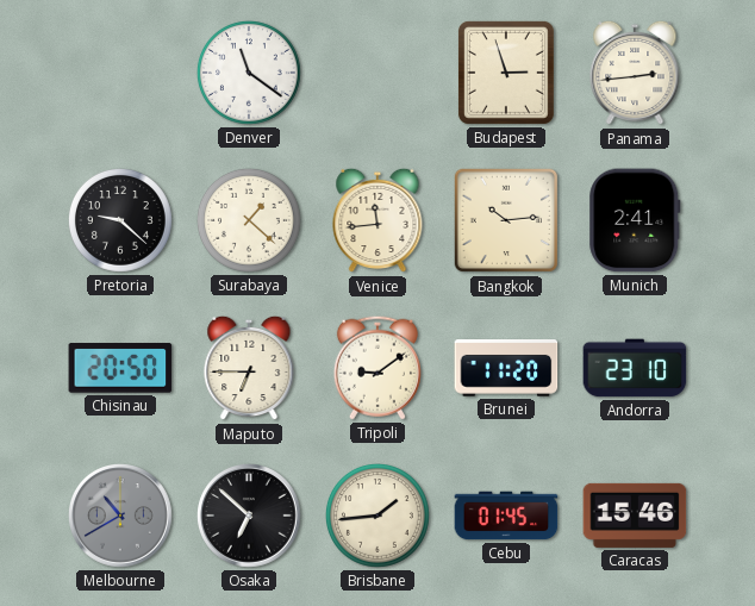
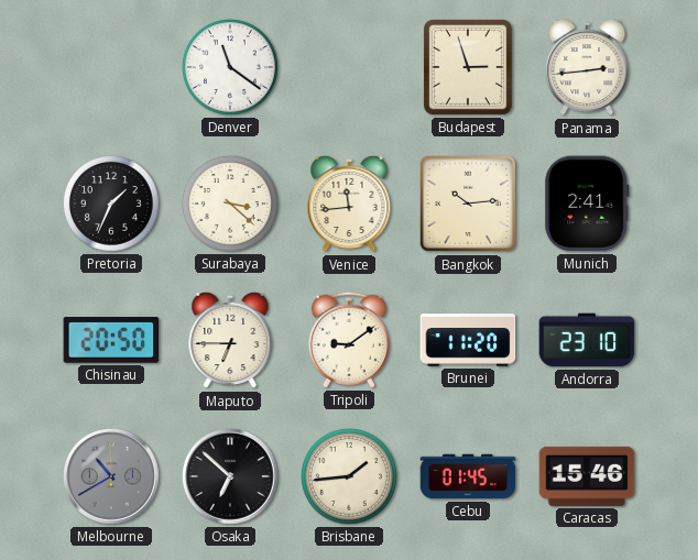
Pretoria: 9:22 -> 1:34 (111, 204)
Surabaya: 1:22 -> 3:22 (230, 204)
